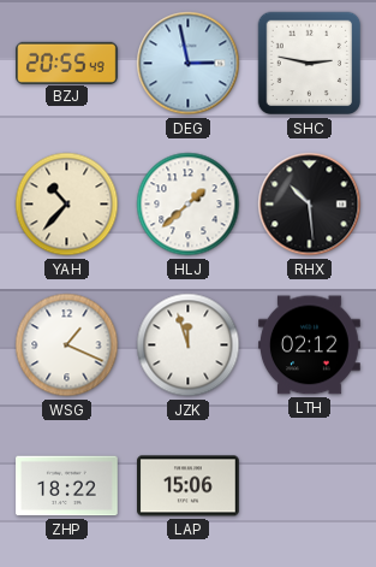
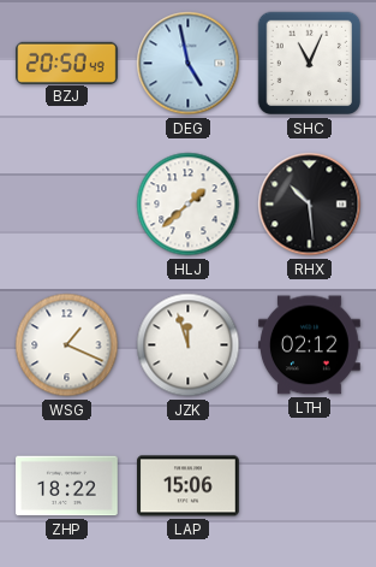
BZJ: 20:55 -> 20:50 (67, 63)
DEG: 2:58 -> 4:58 (189, 64)
SHC: 2:47 -> 11:04 (310, 64)
YAH: 10:37 -> none (67, 205)
